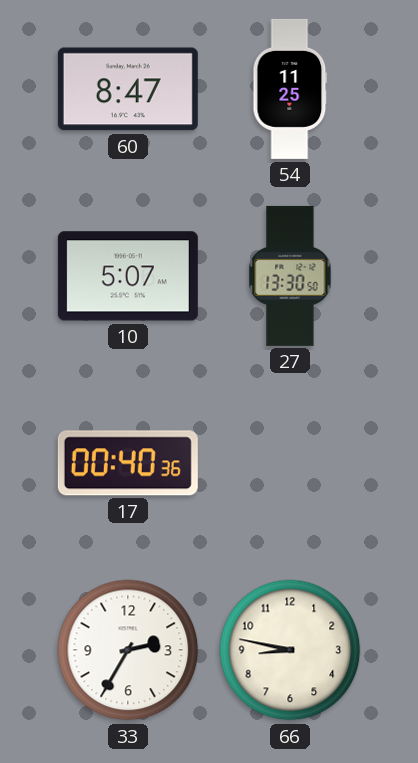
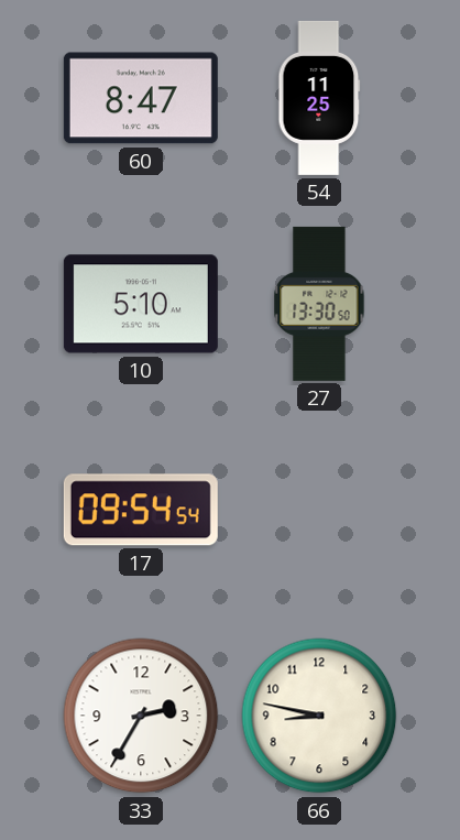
10: 5:07 -> 5:10 (141, 304)
17: 00:40 -> 09:54 (141, 510)
